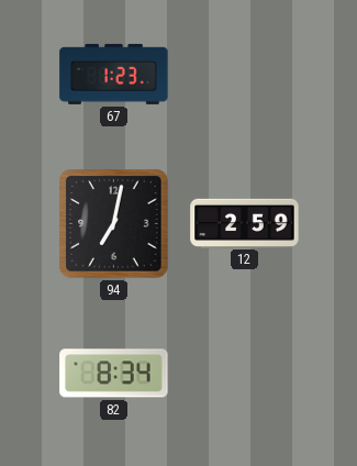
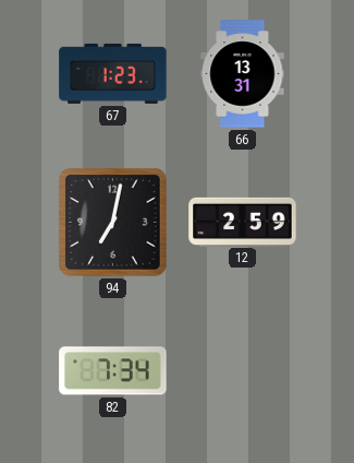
66: none -> 13:31 (243, 74)
82: 8:34 -> 7:34 (113, 371)
